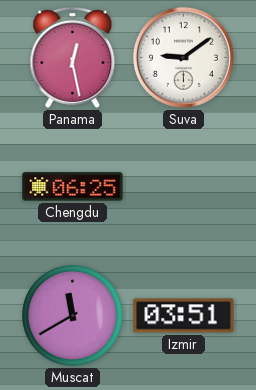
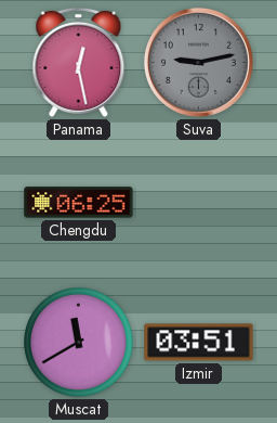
Suva: 9:09 -> 9:13 (198, 62)
Suva dial: white -> grey (198, 62)
